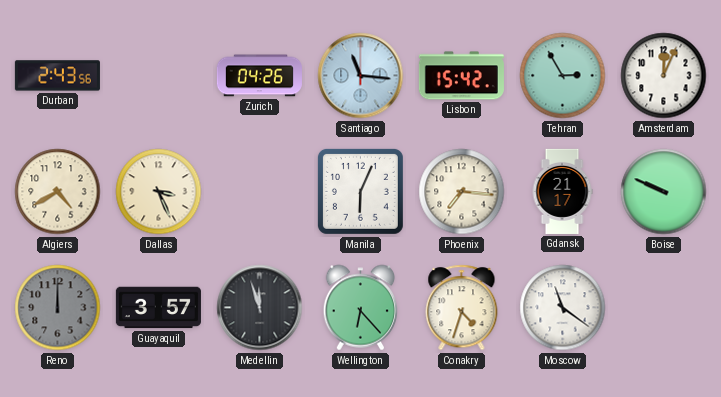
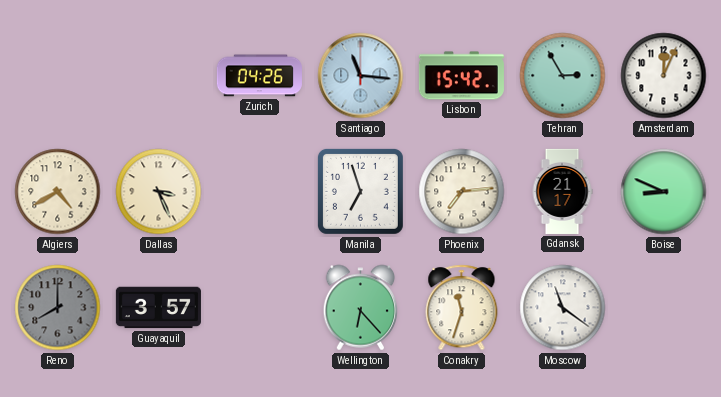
Durban: 2:43 -> none (57, 76)
Manila: 6:04 -> 6:57 (360, 191)
Phoenix: 7:16 -> 7:14 (462, 192)
Boise: 9:49 -> 8:49 (664, 192)
Reno: 12:00 -> 8:00 (58, 308)
Medellin: 11:57 -> none (260, 308)
Conakry: 4:33 -> 11:33 (462, 308)
